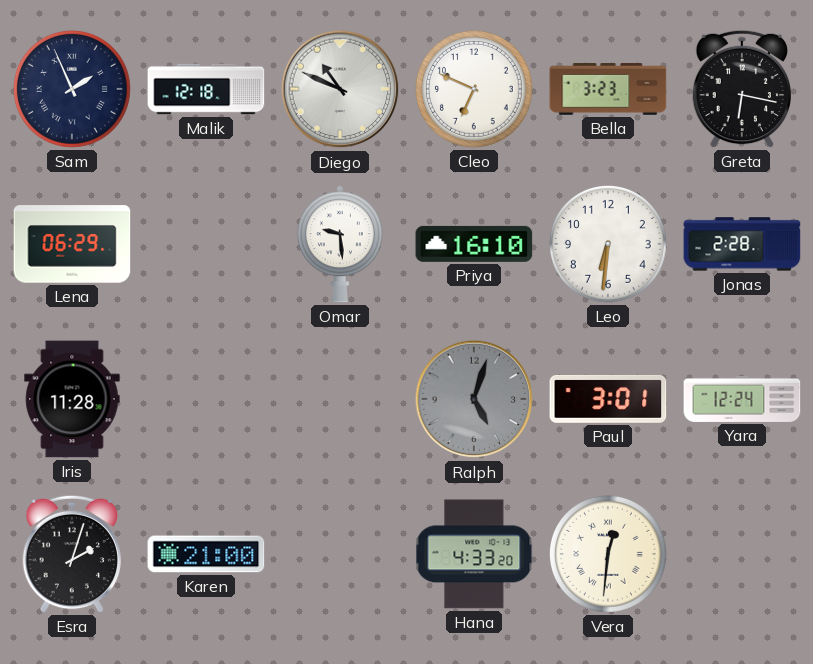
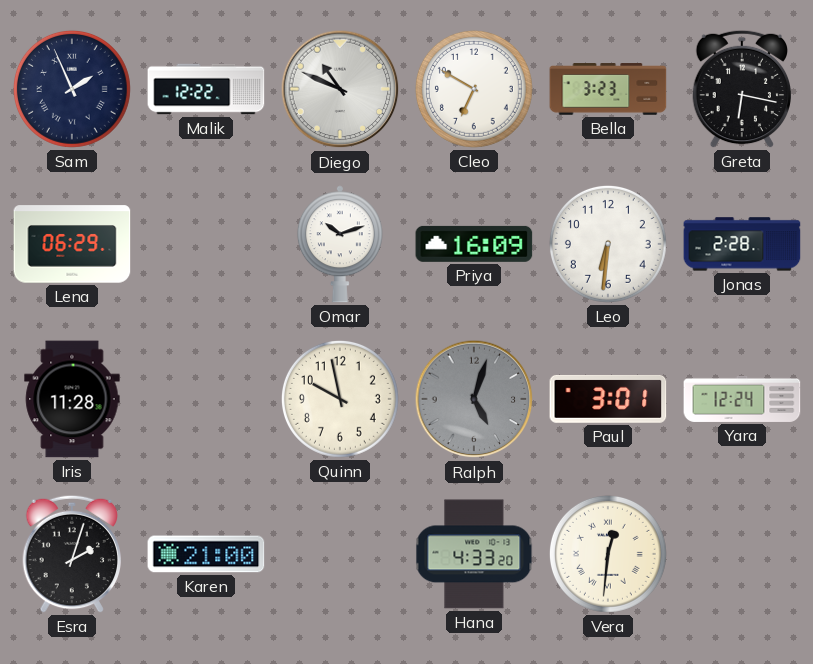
Malik: 12:18 -> 12:22 (206, 89)
Cleo: 6:49 -> 6:50 (474, 89)
Omar: 9:29 -> 10:12 (340, 244)
Priya: 16:10 -> 16:09 (474, 244)
Quinn: none -> 9:58 (340, 399)
